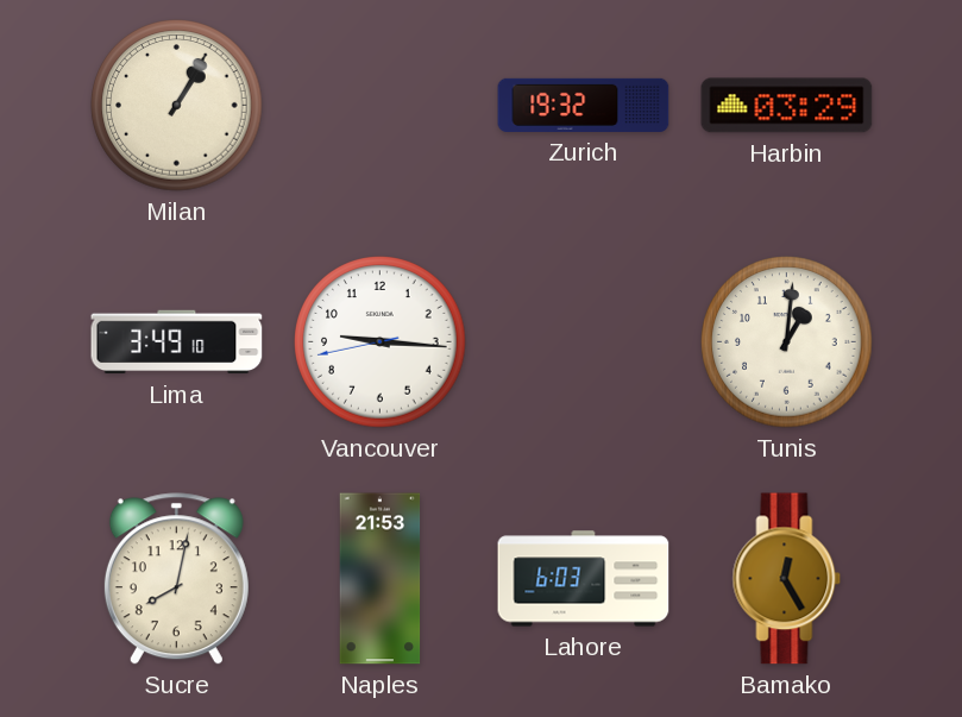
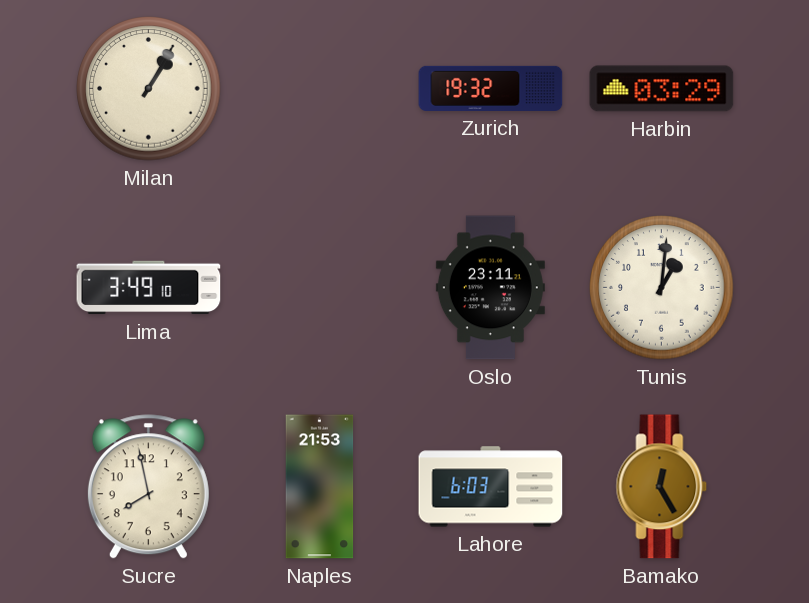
Vancouver: 9:15 -> none (381, 342)
Oslo: none -> 23:11 (490, 288)
Sucre: 8:02 -> 7:58 (148, 487)
